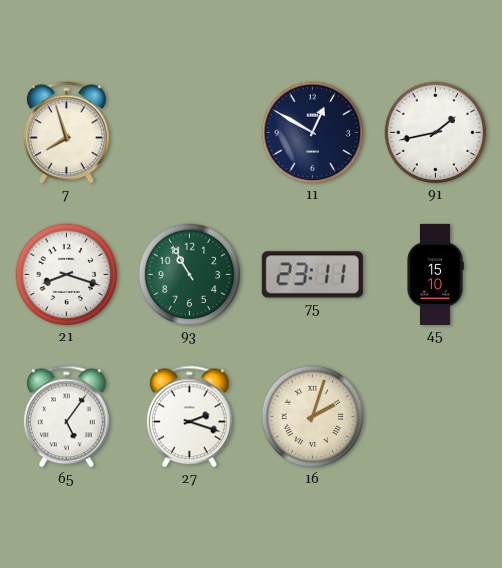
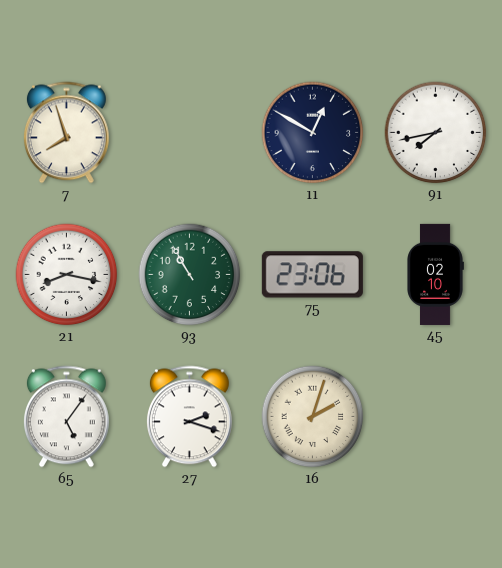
91: 1:43 -> 7:43 (436, 133)
21: 8:18 -> 8:17 (67, 275)
75: 23:11 -> 23:06 (312, 275)
45: 15:10 -> 02:10 (435, 274)
